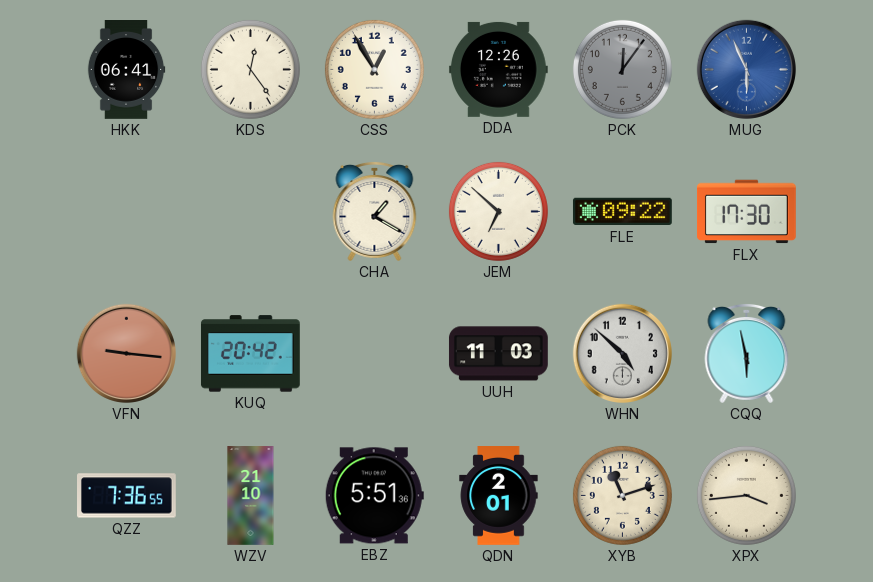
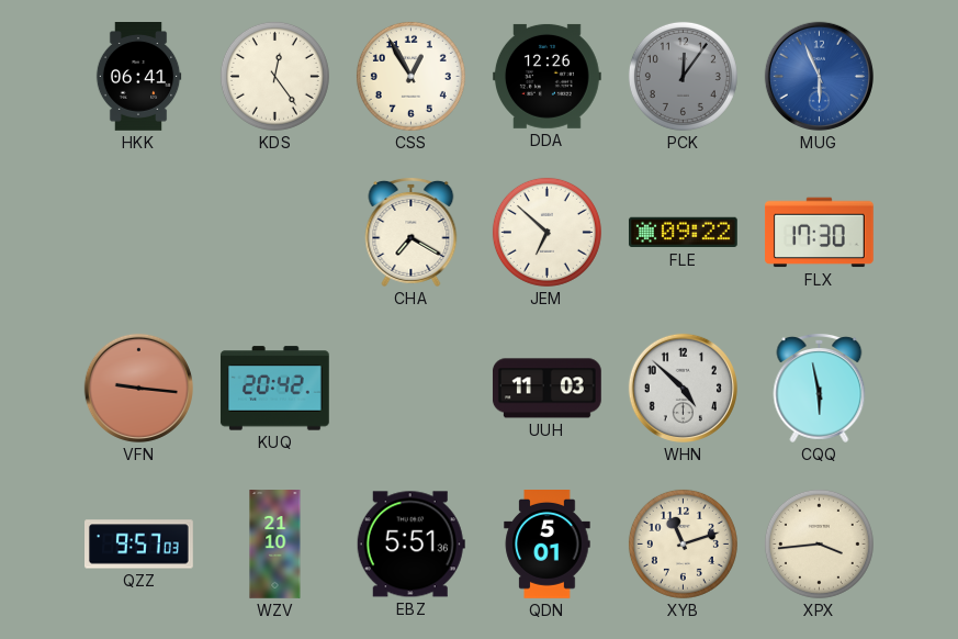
CHA: 1:20 -> 7:20 (412, 232)
QZZ: 7:36 -> 9:57 (139, 545)
QDN: 2:01 -> 5:01 (548, 545)
